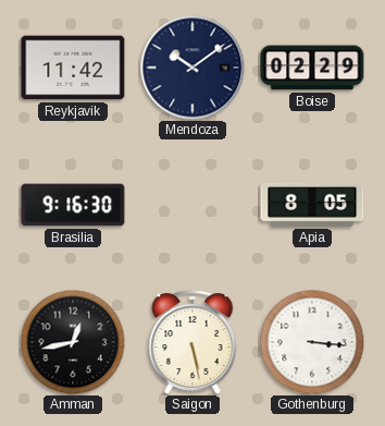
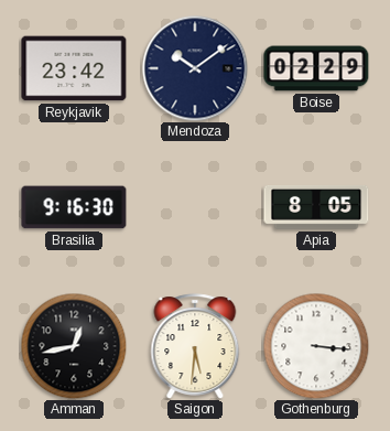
Reykjavik: 11:42 -> 23:42 (74, 68)
Saigon: 5:28 -> 5:31 (195, 346)
